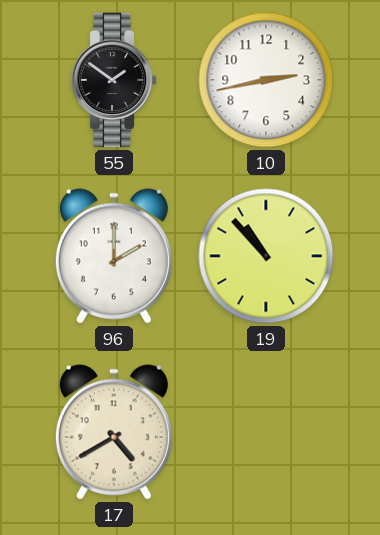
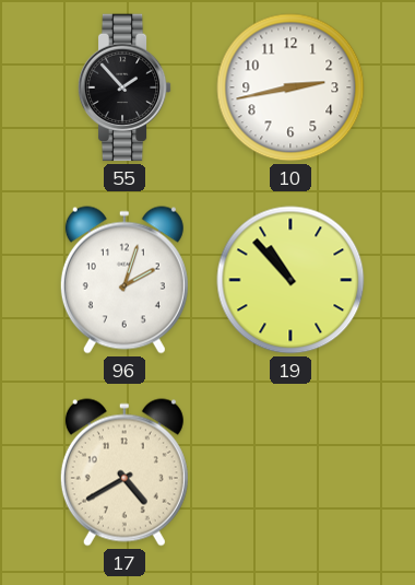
55: 1:51 -> 1:53 (124, 87)
96: 2:00 -> 2:03 (124, 280)
